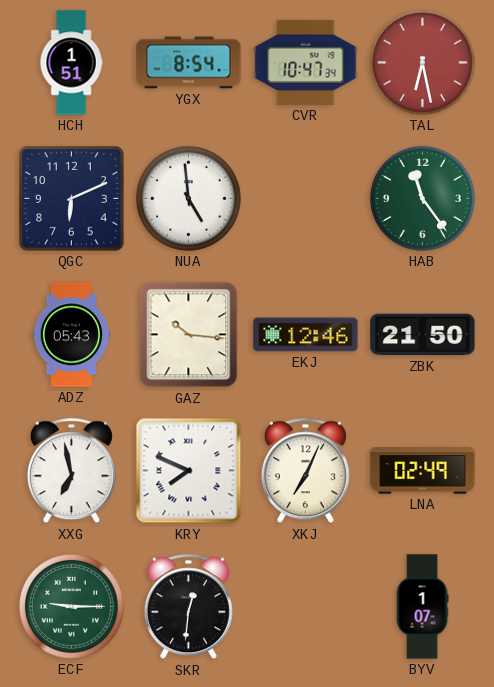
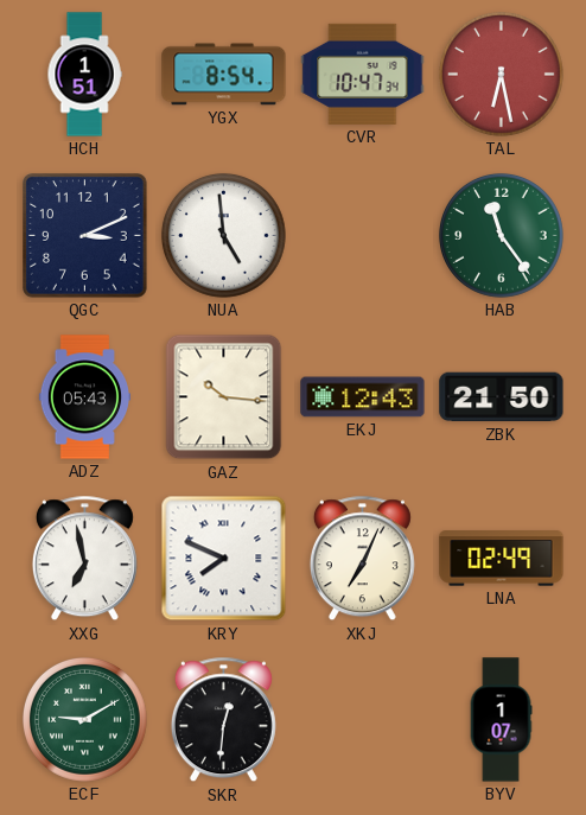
QGC: 6:11 -> 3:11 (85, 236)
EKJ: 12:46 -> 12:43 (363, 397)
ECF: 9:15 -> 9:10 (84, 719)
